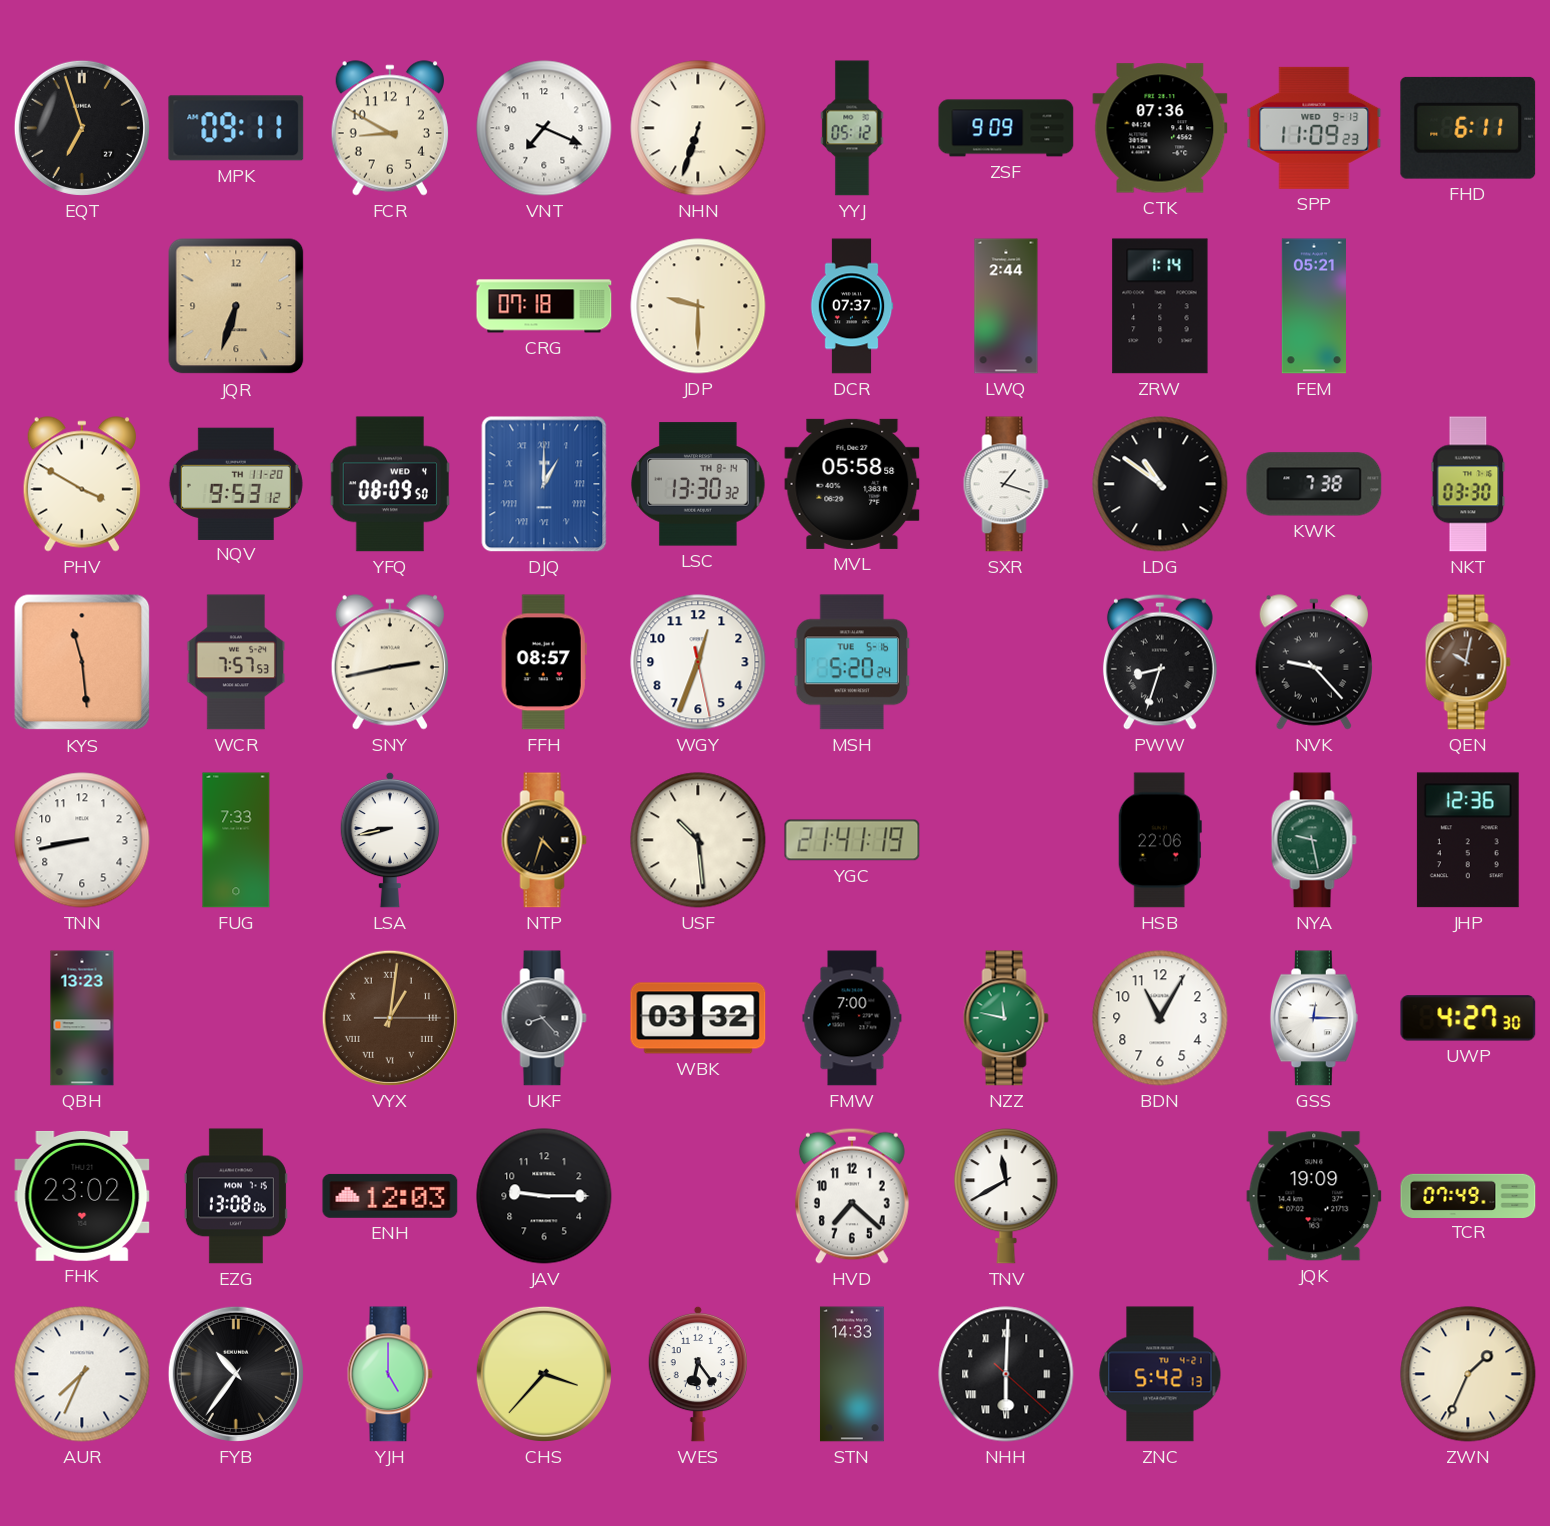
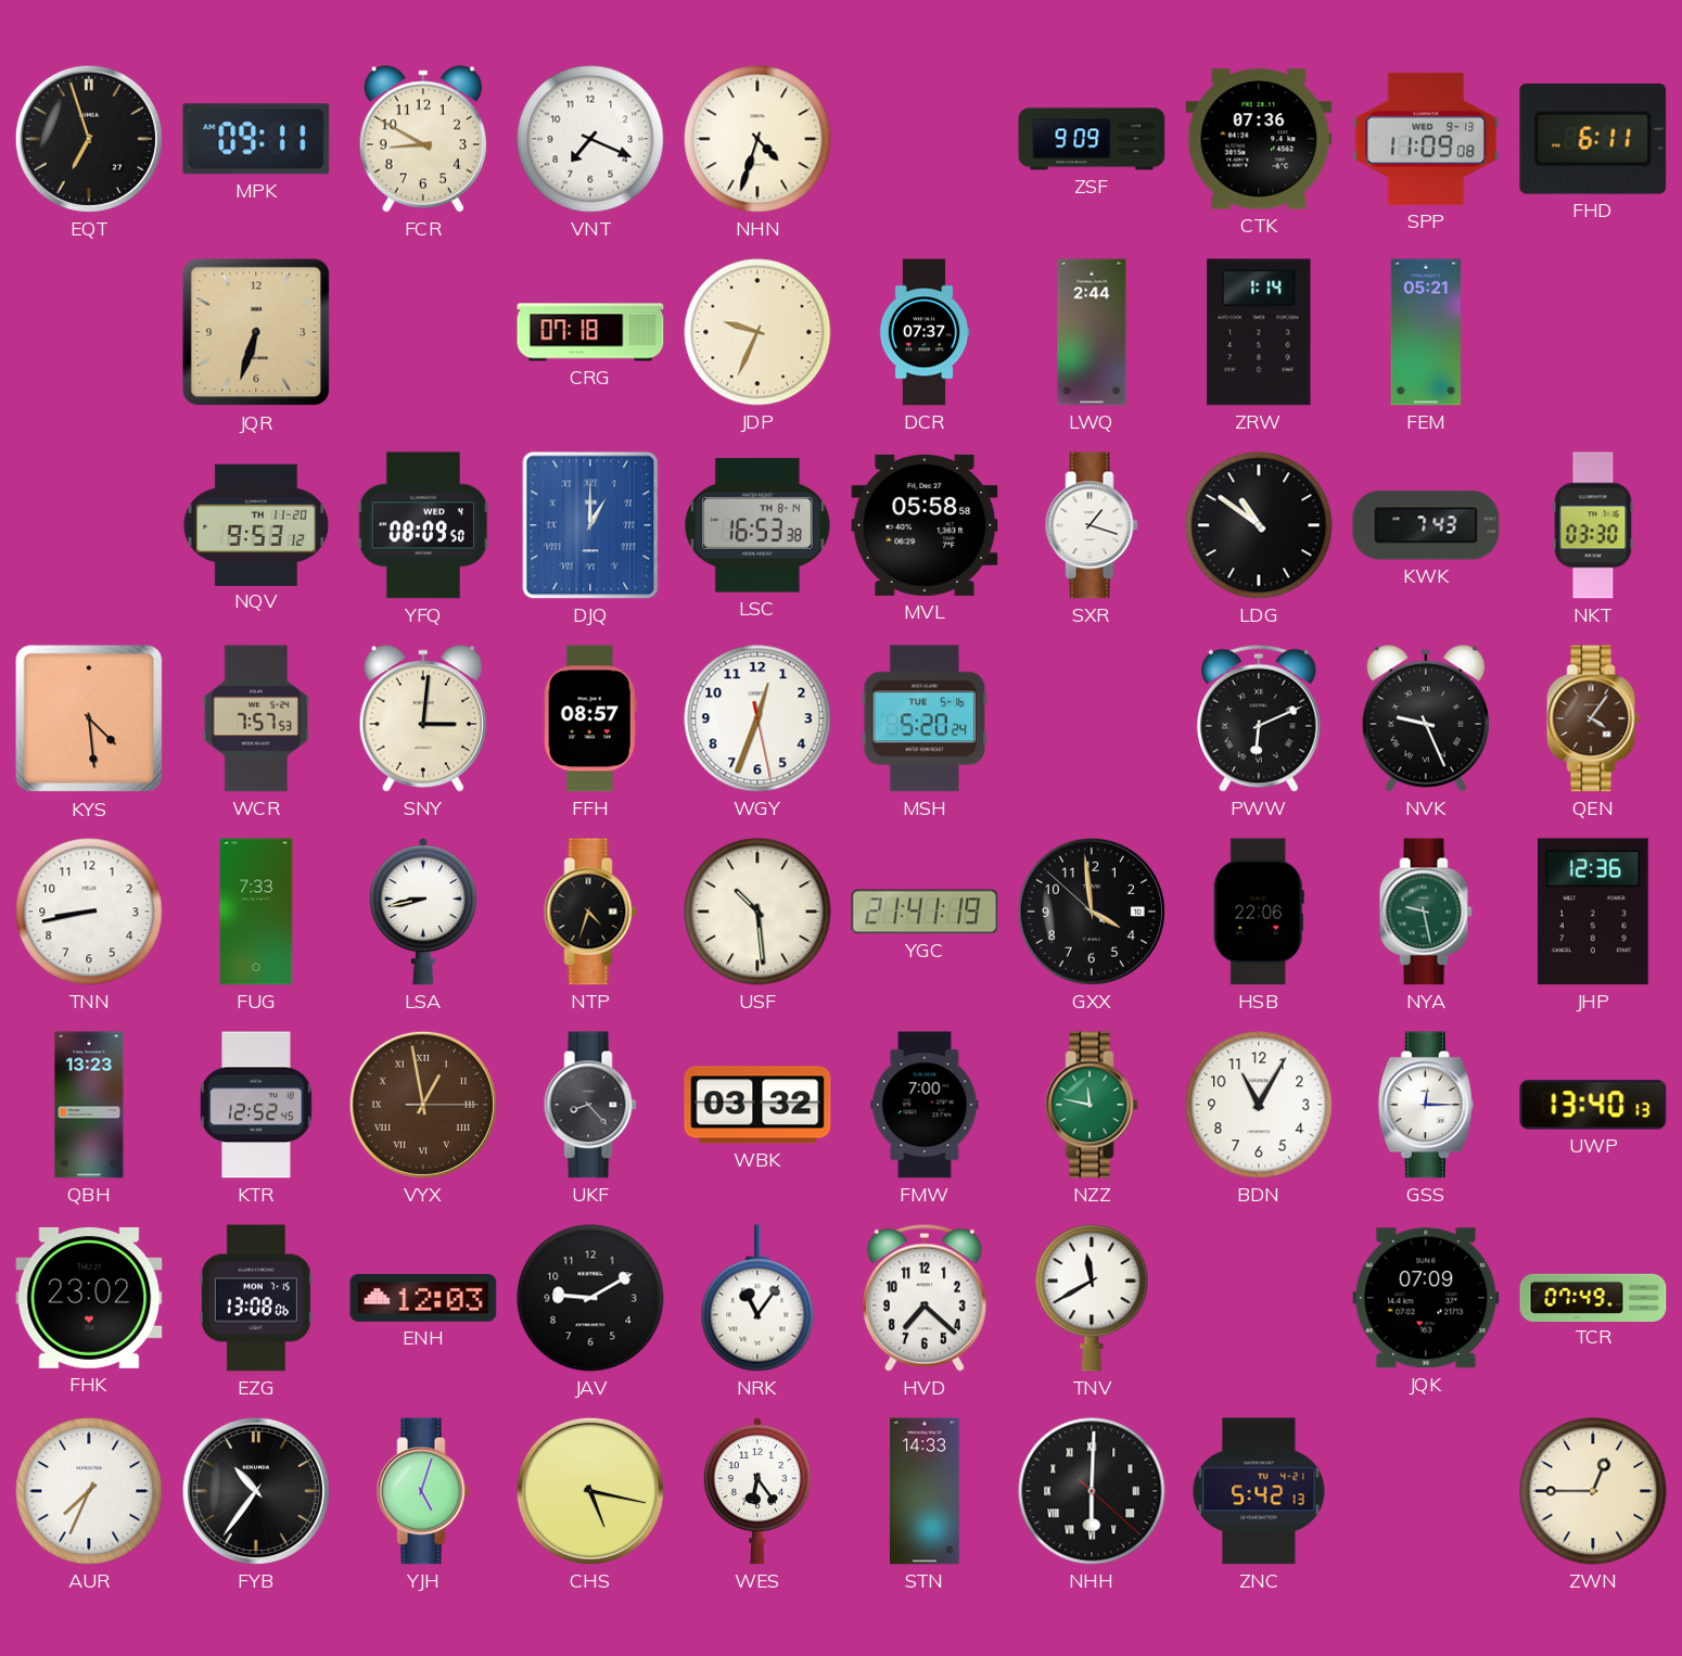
NHN: 6:33 -> 4:33 (757, 139)
YYJ: 05:12 -> none (852, 128)
SPP: 11:09:23 -> 11:09:08 (1426, 139)
JDP: 9:30 -> 9:34 (757, 332)
PHV: 3:50 -> none (82, 484)
LSC: 13:30 -> 16:53 (757, 525)
KWK: 7:38 -> 7:43 (1426, 525)
KYS: 11:29 -> 4:29 (89, 718)
SNY: 2:43 -> 3:01 (423, 718)
PWW: 8:33 -> 6:11 (1259, 718)
NVK: 9:23 -> 9:26 (1426, 718)
QEN: 10:02 -> 4:06 (1593, 718)
GXX: none -> 3:58 (1092, 912)
KTR: none -> 12:52 (256, 1105)
VYX: 1:01 -> 12:58 (423, 1105)
UWP: 4:27 -> 13:40 (1593, 1105)
JAV: 9:15 -> 9:10 (590, 1298)
NRK: none -> 11:06 (757, 1298)
JQK: 19:09 -> 07:09 (1426, 1298)
YJH: 5:00 -> 5:03 (423, 1491)
CHS: 3:37 -> 5:17 (590, 1491)
ZWN: 1:34 -> 12:45 (1593, 1491)
